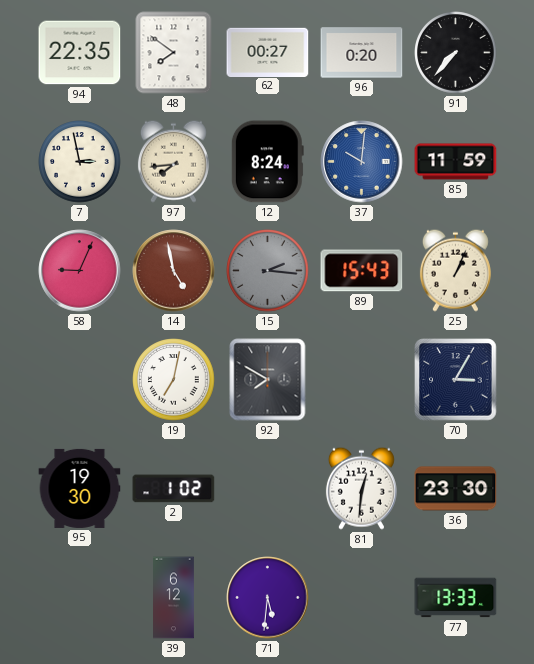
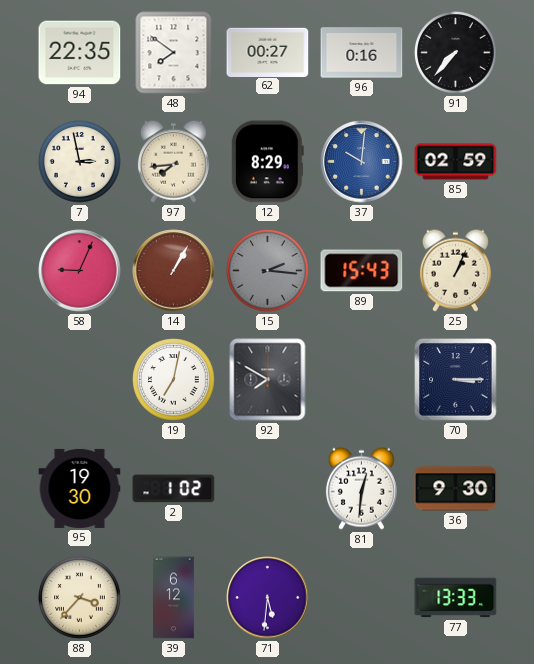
96: 0:20 -> 0:16 (362, 53)
12: 8:24 -> 8:29 (267, 162)
85: 11:59 -> 02:59 (456, 162)
14: 4:58 -> 1:05 (174, 271)
70: 3:05 -> 3:15 (456, 380)
36: 23:30 -> 9:30 (456, 489)
88: none -> 3:37 (80, 598)
